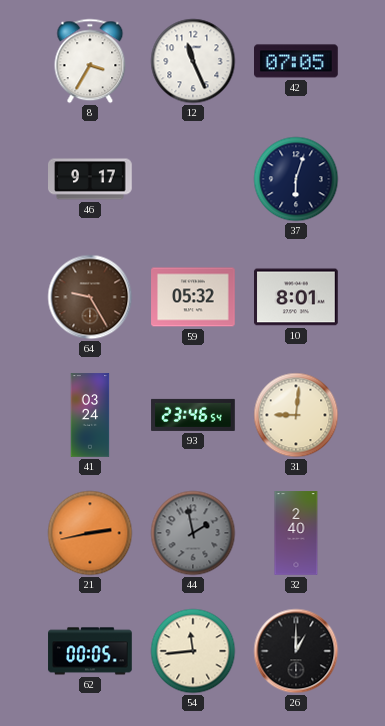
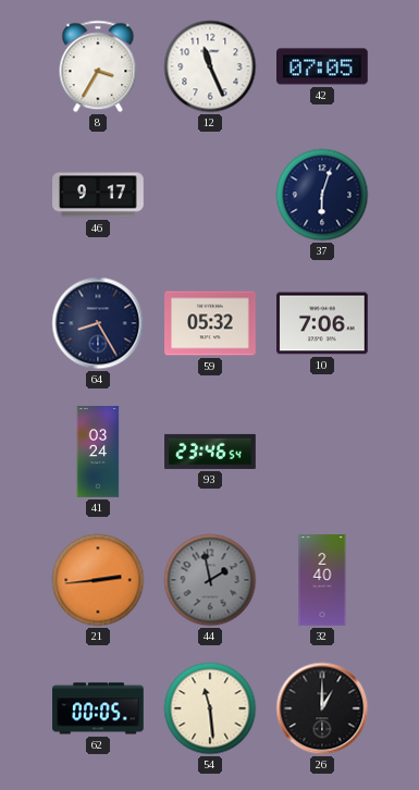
64: 9:25 -> 8:25 (98, 323)
64 dial: brown -> navy (98, 323)
10: 8:01 -> 7:06 (323, 323)
31: 9:01 -> none (296, 415)
21: 2:43 -> 2:44 (98, 580)
54: 11:44 -> 11:29 (210, 708)
